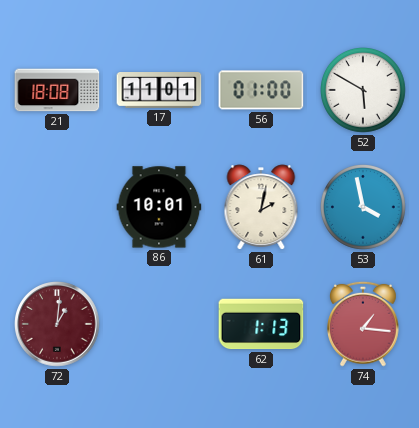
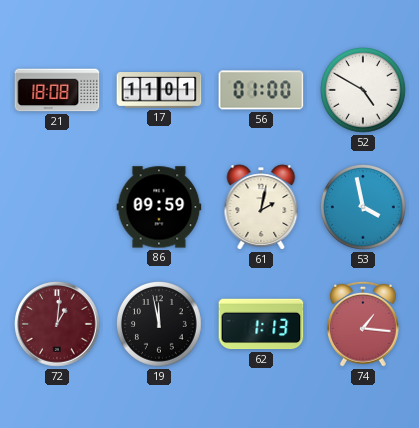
52: 5:50 -> 4:50 (364, 91)
86: 10:01 -> 09:59 (159, 207)
19: none -> 11:58 (160, 325)
